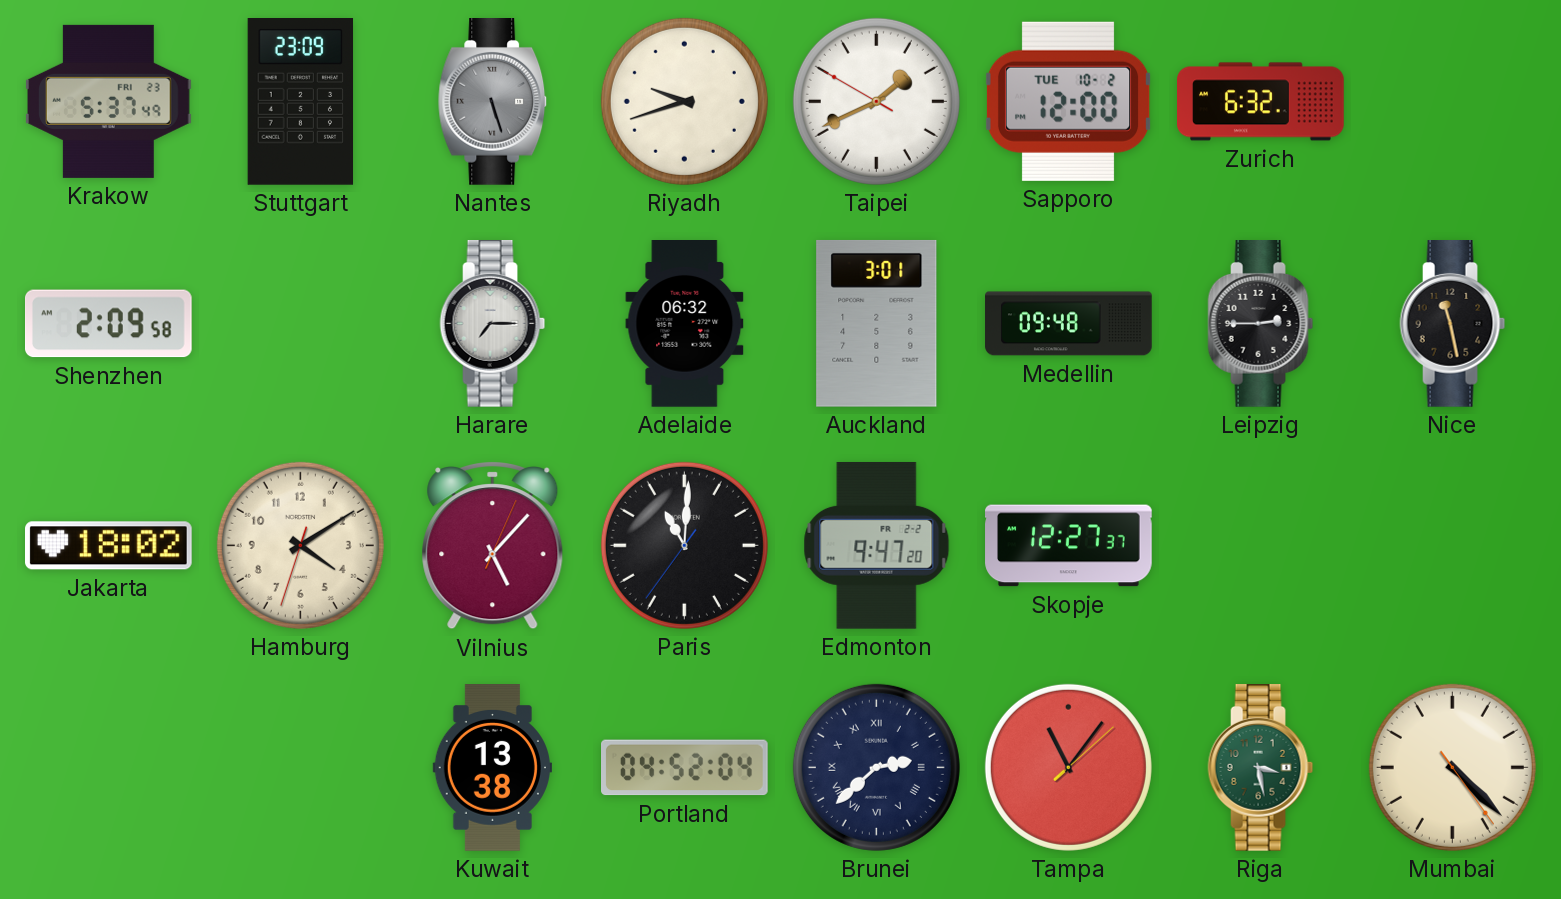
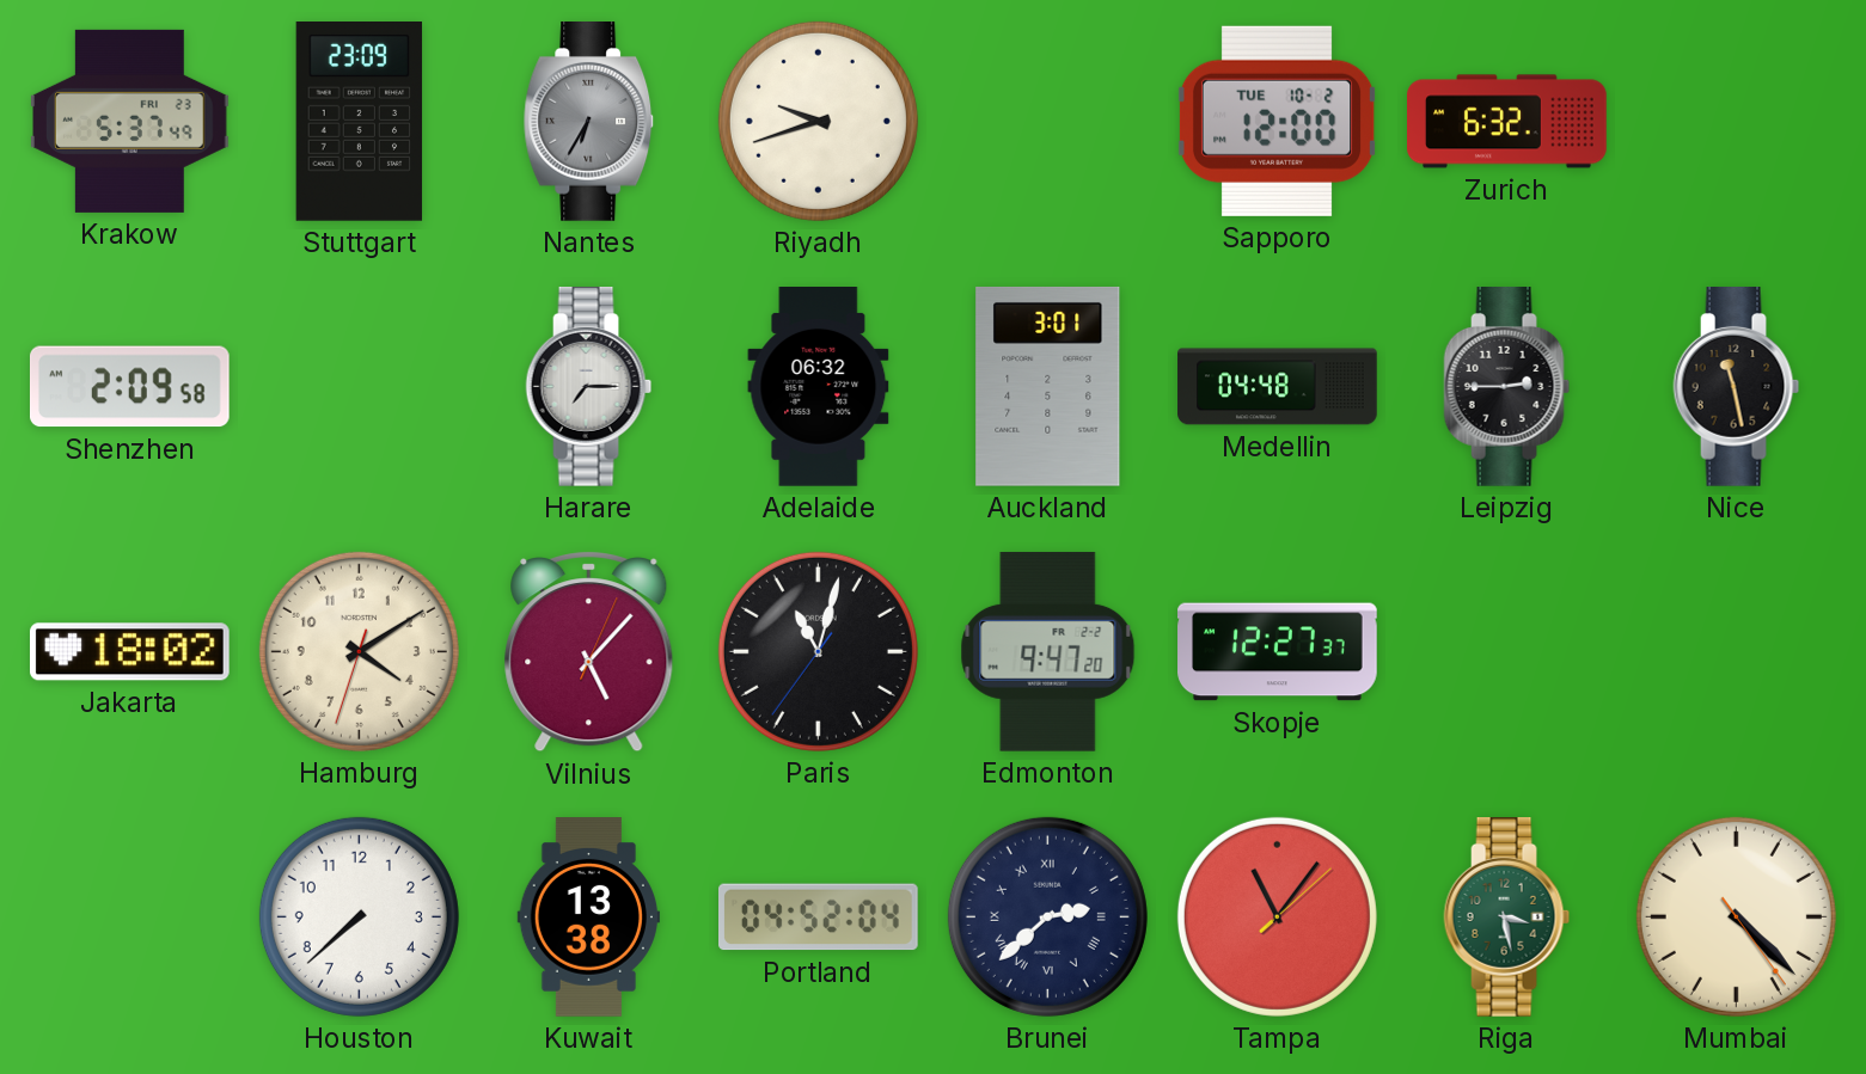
Nantes: 5:27 -> 6:35 (589, 122)
Taipei: 1:40 -> none (876, 101)
Medellin: 09:48 -> 04:48 (1278, 387)
Paris: 11:00 -> 11:02 (818, 651)
Houston: none -> 7:38 (359, 916)
